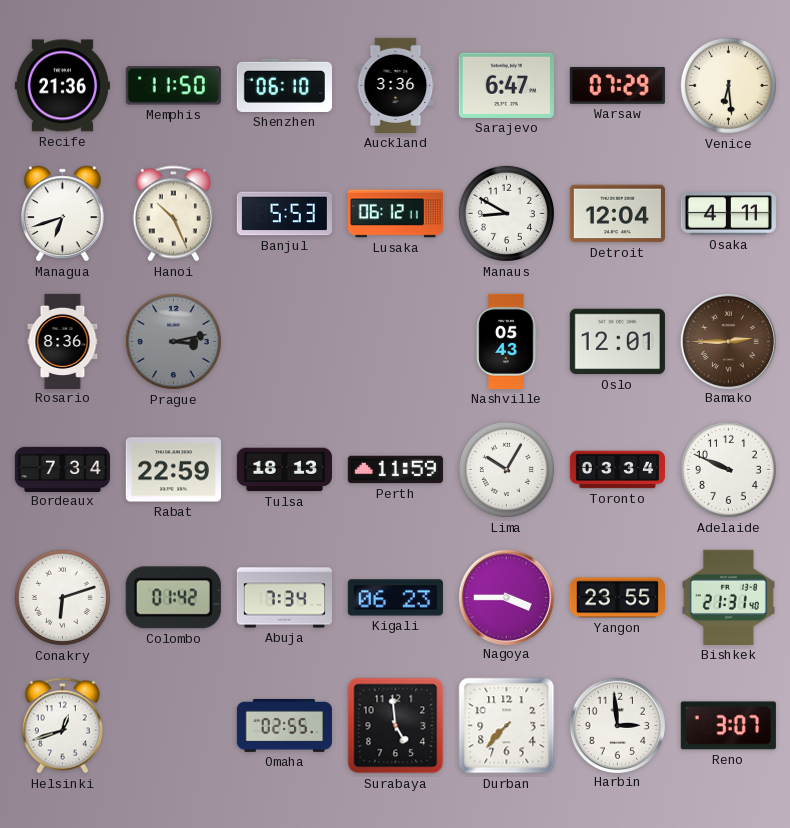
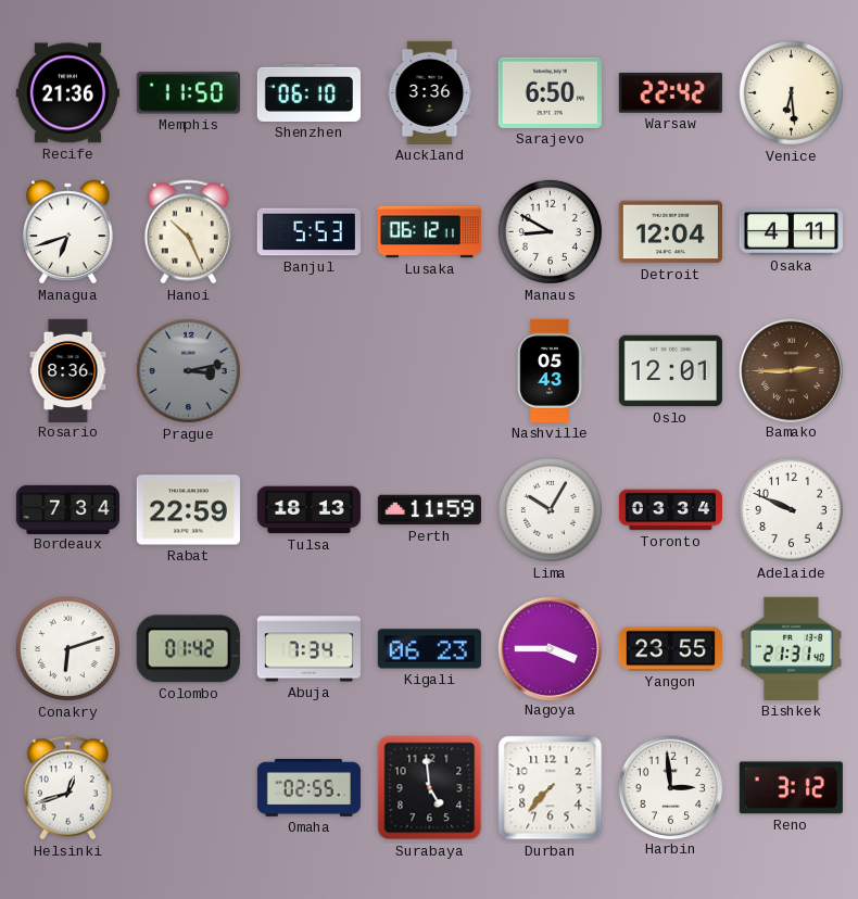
Sarajevo: 6:47 -> 6:50 (550, 92)
Warsaw: 07:29 -> 22:42 (670, 92)
Reno: 3:07 -> 3:12 (791, 788)
